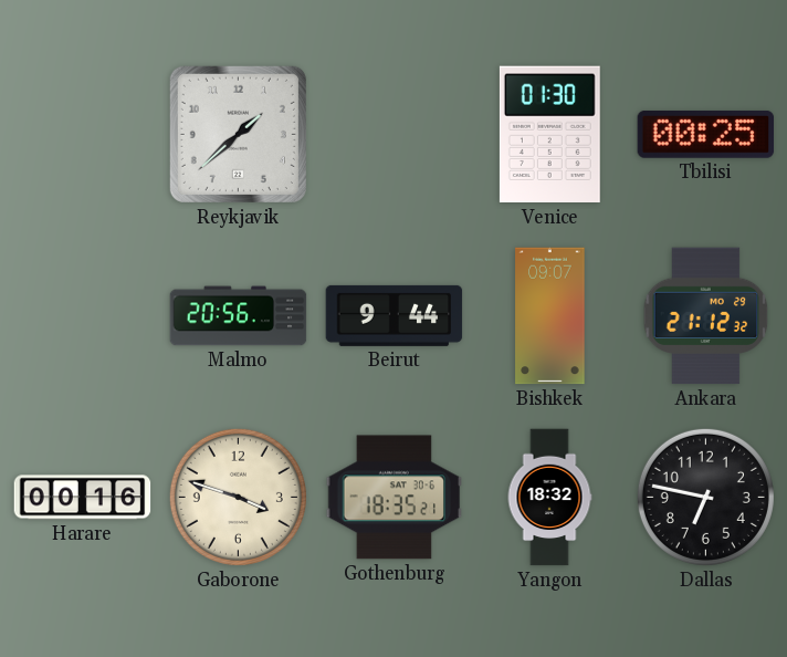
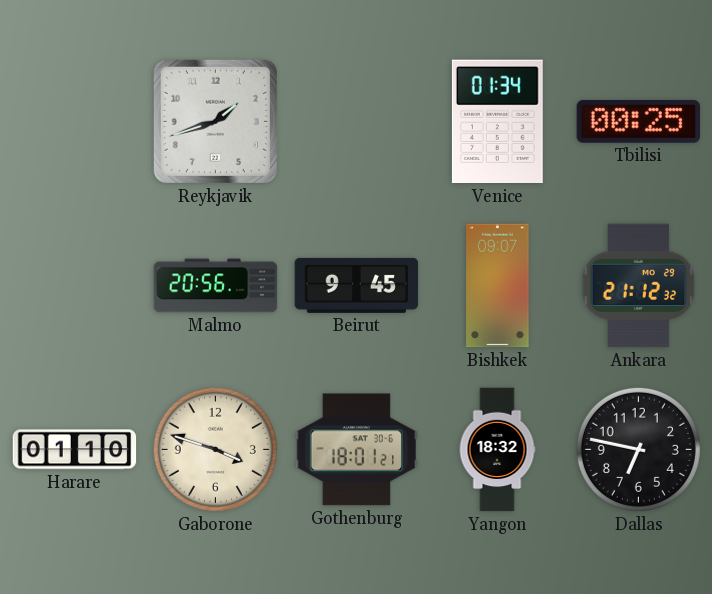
Reykjavik: 1:38 -> 1:42 (215, 121)
Venice: 01:30 -> 01:34 (497, 122)
Beirut: 9:44 -> 9:45 (357, 285)
Harare: 00:16 -> 01:10 (75, 450)
Gothenburg: 18:35 -> 18:01 (357, 450)
